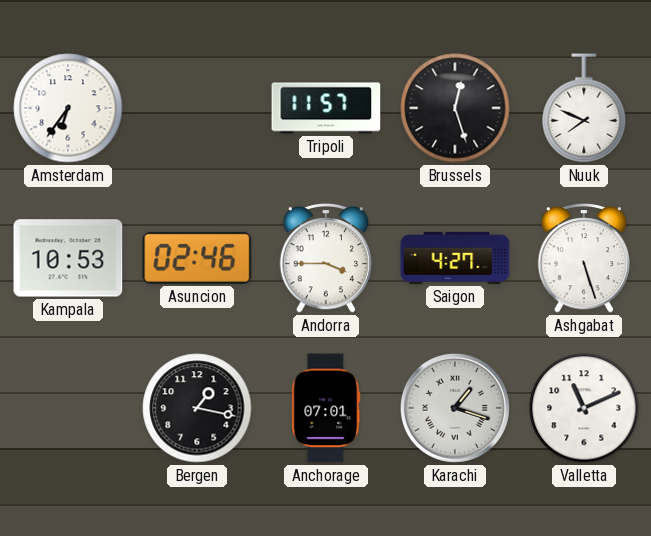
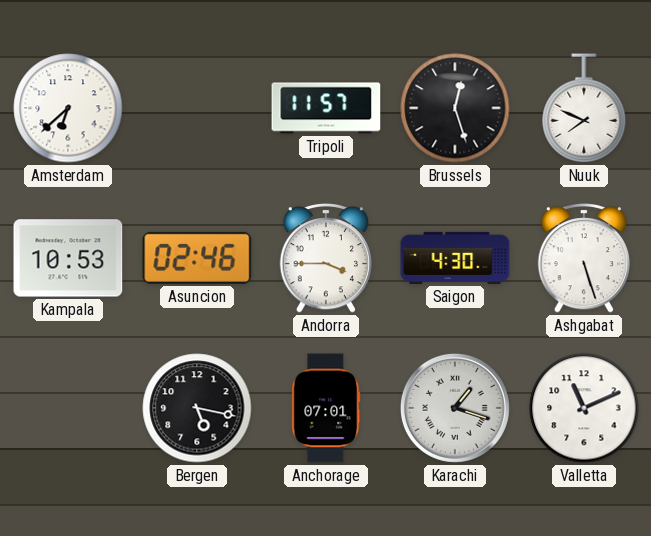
Amsterdam: 6:36 -> 6:38 (68, 108)
Saigon: 4:27 -> 4:30 (455, 258)
Bergen: 1:17 -> 5:17 (197, 408)
